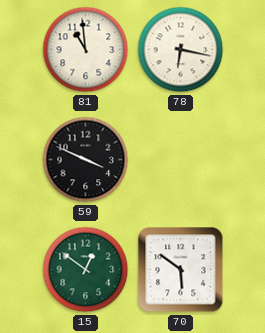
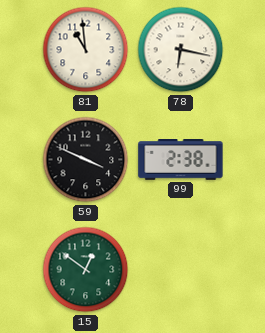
99: none -> 2:38 (181, 160)
70: 5:51 -> none (181, 270)
